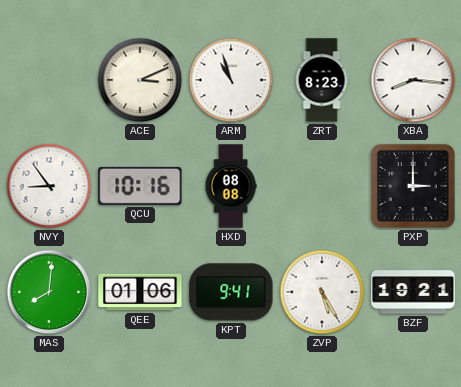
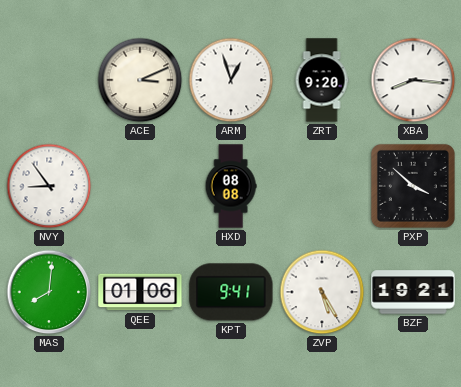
ARM: 10:57 -> 12:57 (231, 80)
ZRT: 8:23 -> 9:20 (322, 80)
QCU: 10:16 -> none (140, 186)
PXP: 3:00 -> 3:52 (413, 186)
